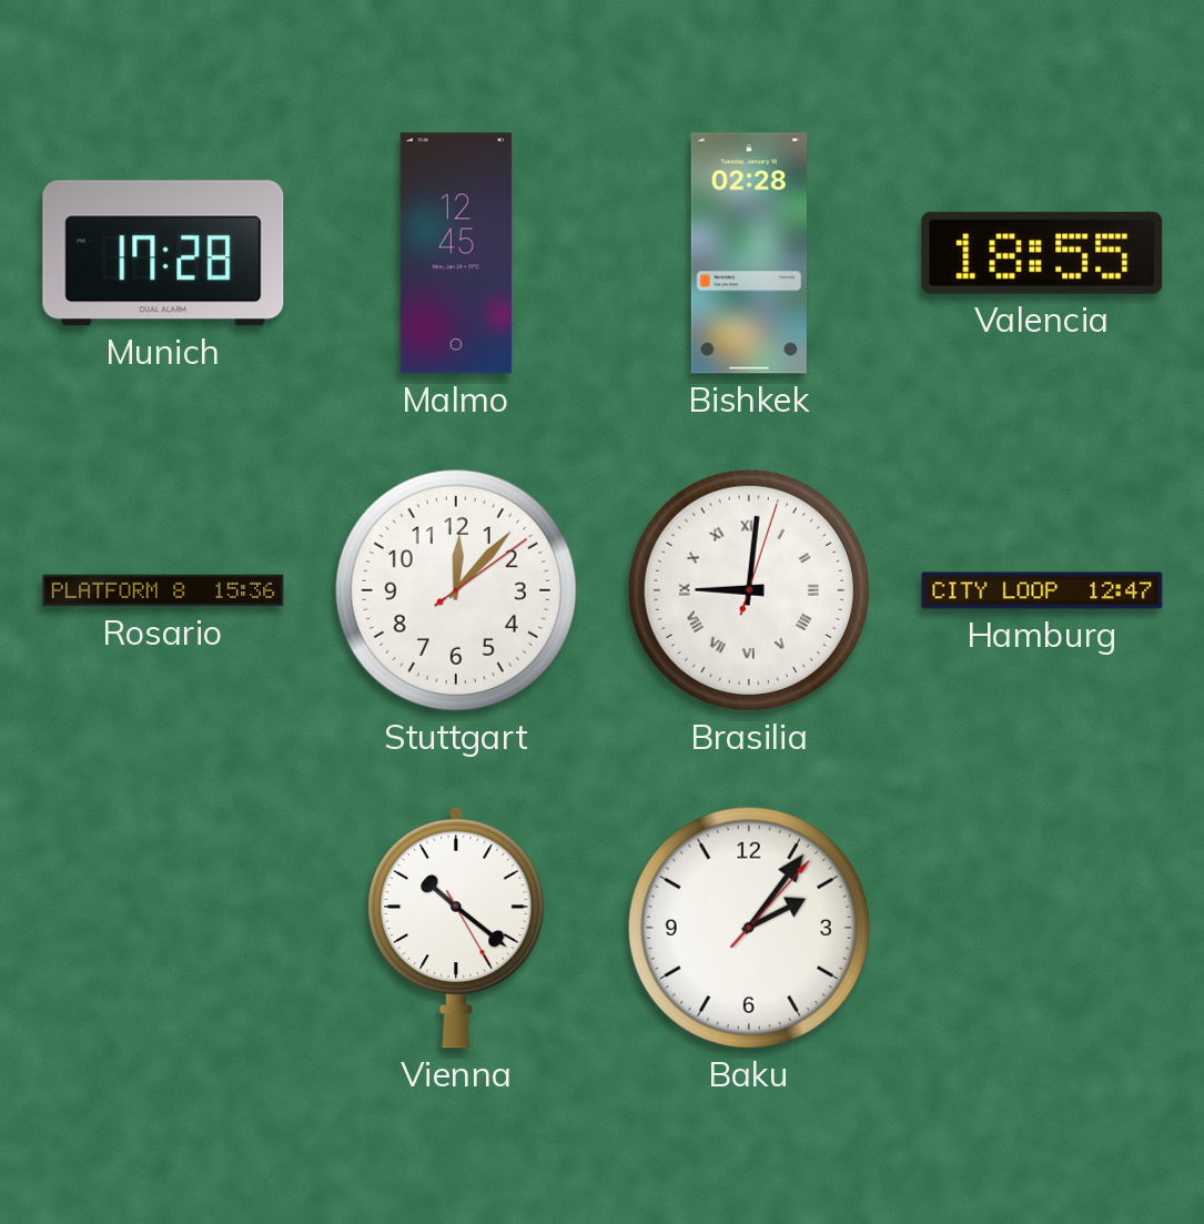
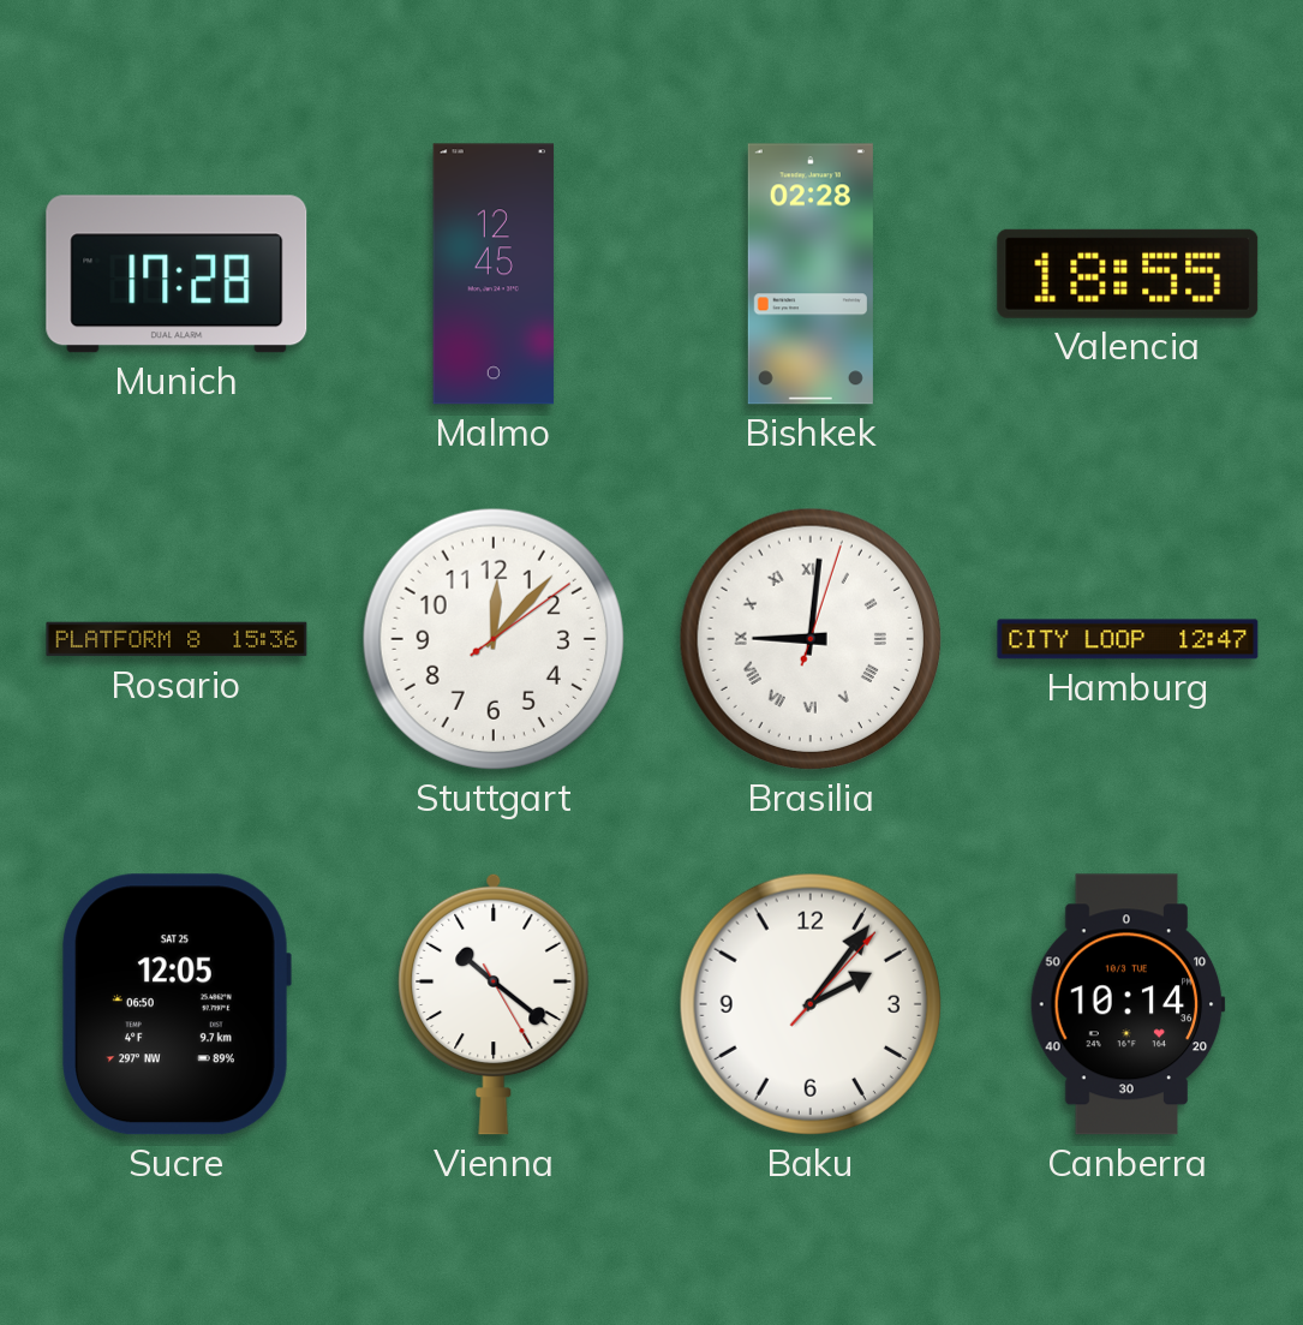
Sucre: none -> 12:05 (177, 1004)
Canberra: none -> 10:14 (1128, 1004)
